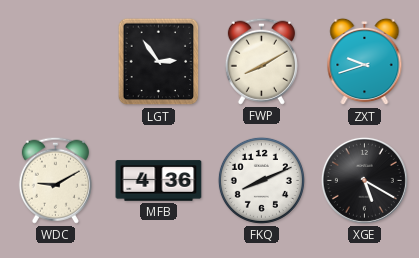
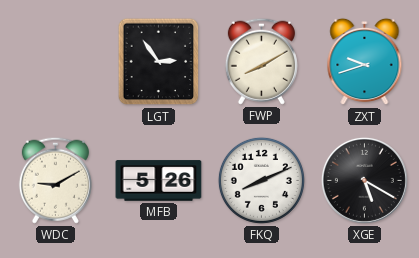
MFB: 4:36 -> 5:26 (159, 181)
